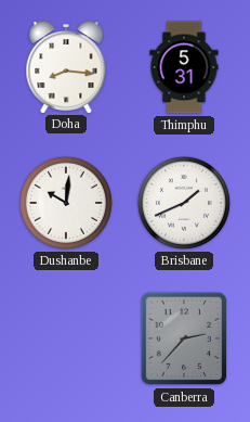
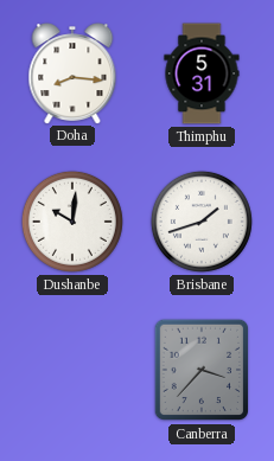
Brisbane: 1:41 -> 1:42 (202, 222)
Canberra: 2:37 -> 3:37 (200, 370)
